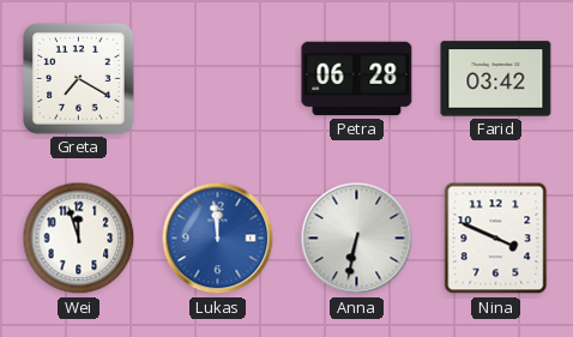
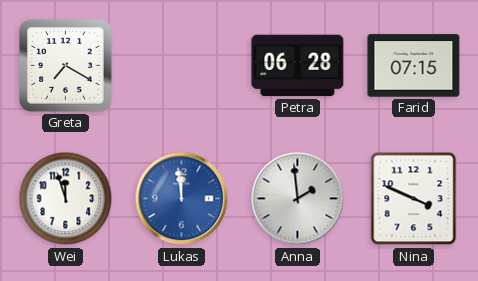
Farid: 03:42 -> 07:15 (414, 66)
Anna: 6:32 -> 1:59 (298, 199)
